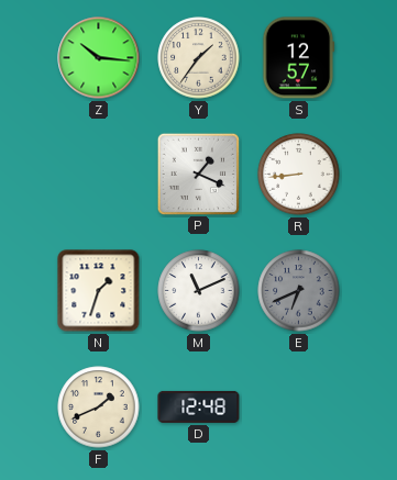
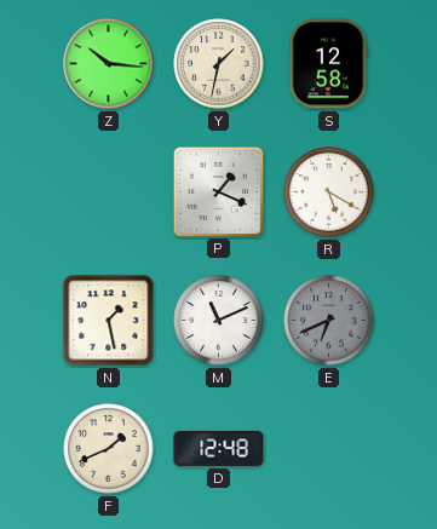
Y: 1:36 -> 1:32 (219, 64)
S: 12:57 -> 12:58 (329, 64)
R: 8:44 -> 5:20 (329, 192)
N: 1:33 -> 1:28 (109, 321)
